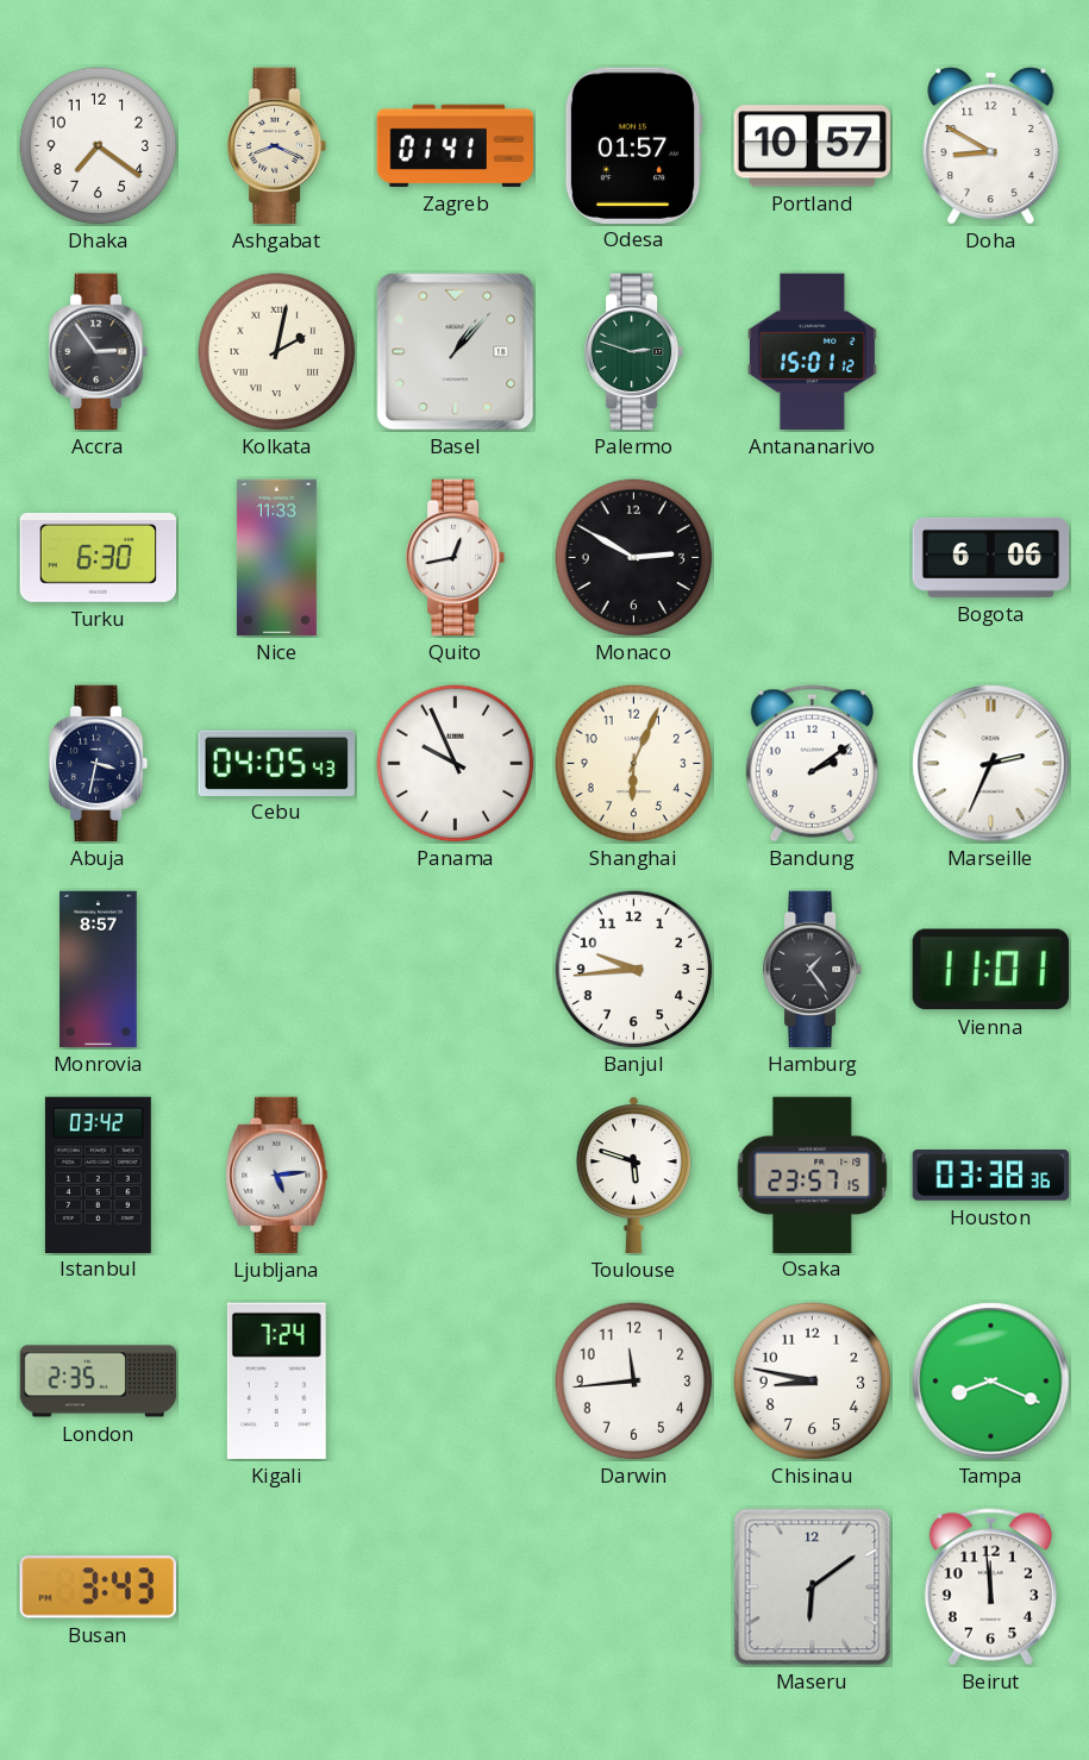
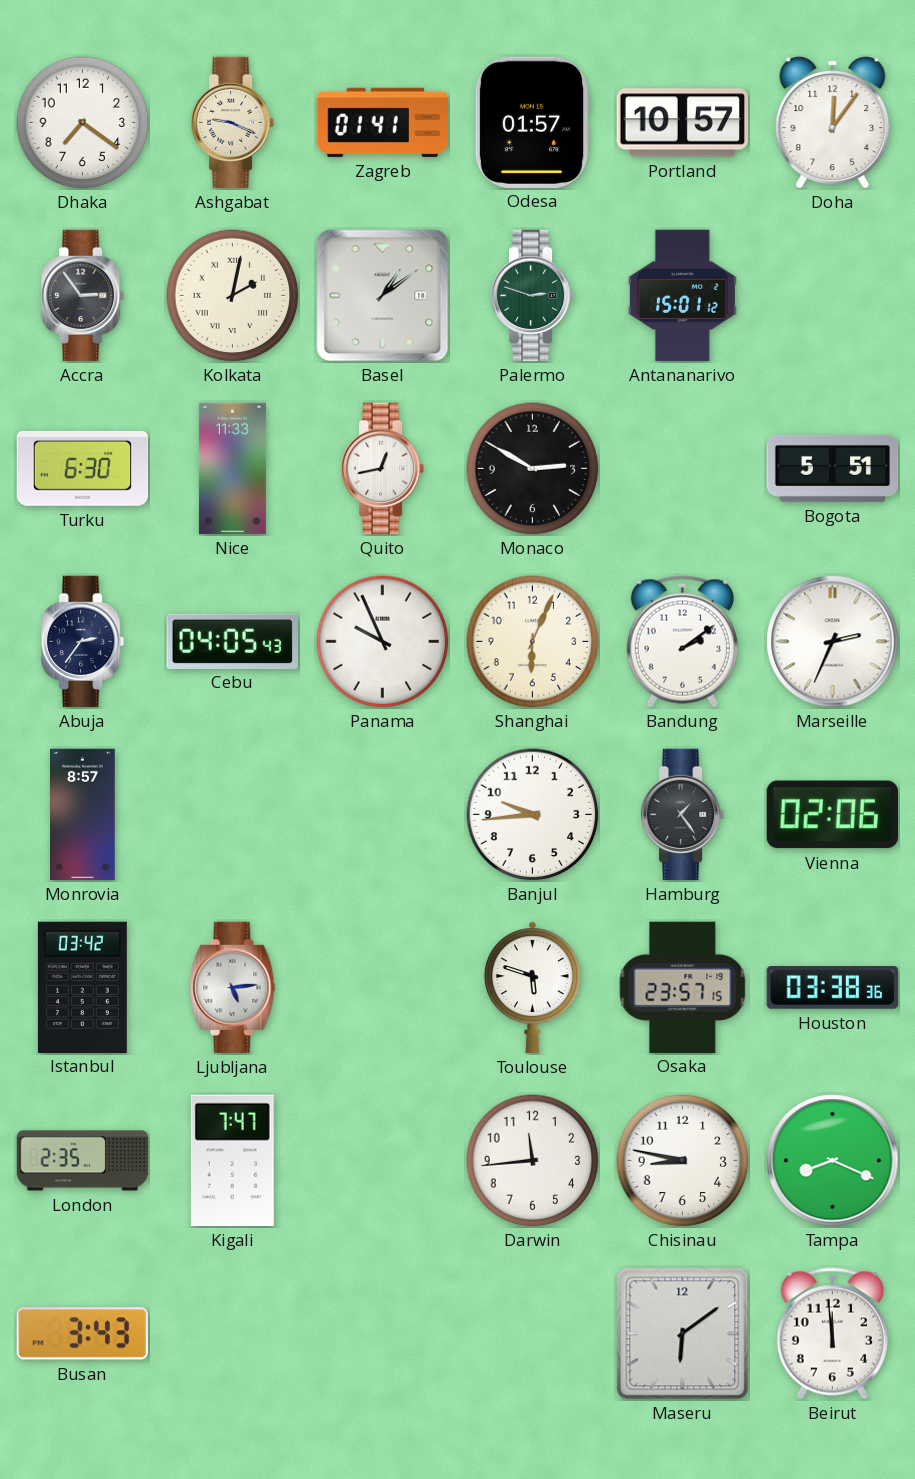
Ashgabat: 8:19 -> 9:19 (233, 123)
Doha: 8:50 -> 12:06 (833, 123)
Basel: 1:07 -> 1:09 (383, 296)
Bogota: 6:06 -> 5:51 (833, 468)
Abuja: 3:32 -> 2:36 (83, 642)
Vienna: 11:01 -> 02:06 (832, 815)
Kigali: 7:24 -> 7:47 (232, 1160)
